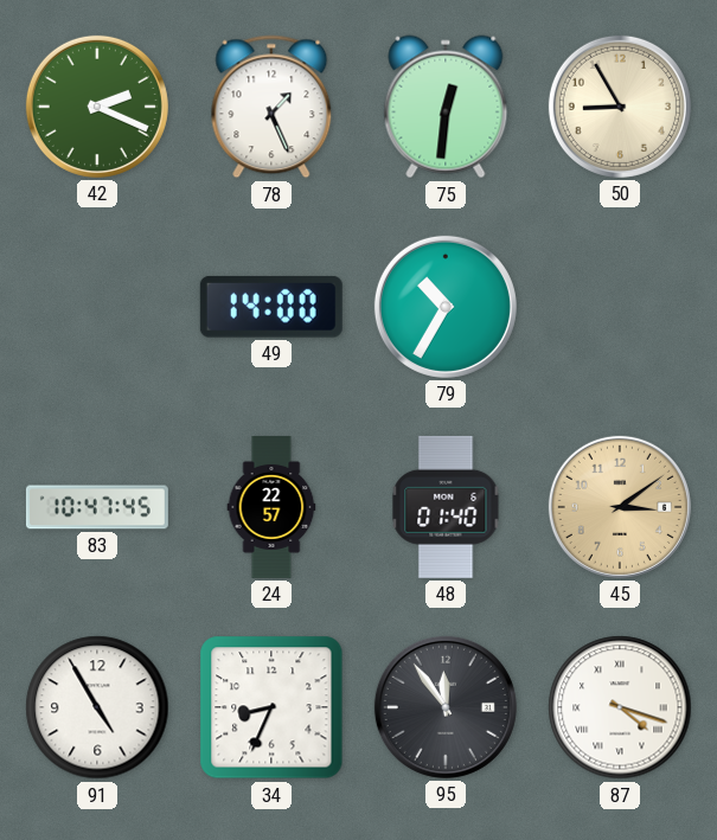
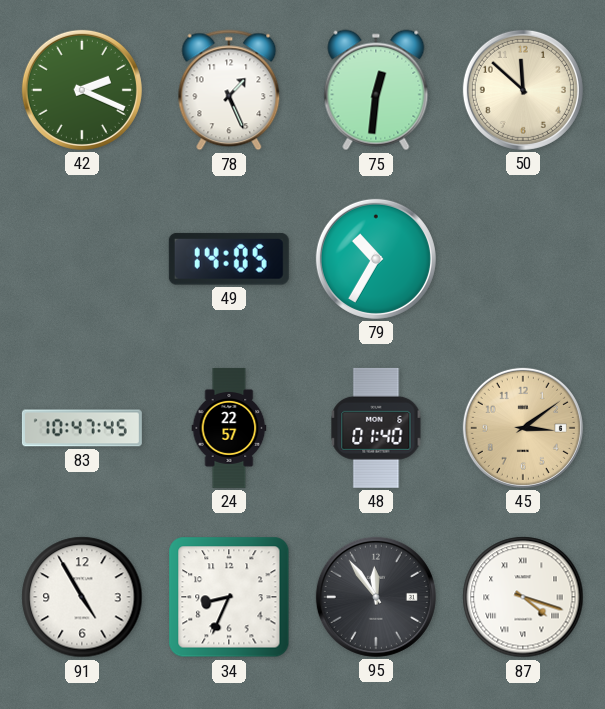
50: 8:55 -> 11:52 (523, 90)
49: 14:00 -> 14:05 (229, 259)
